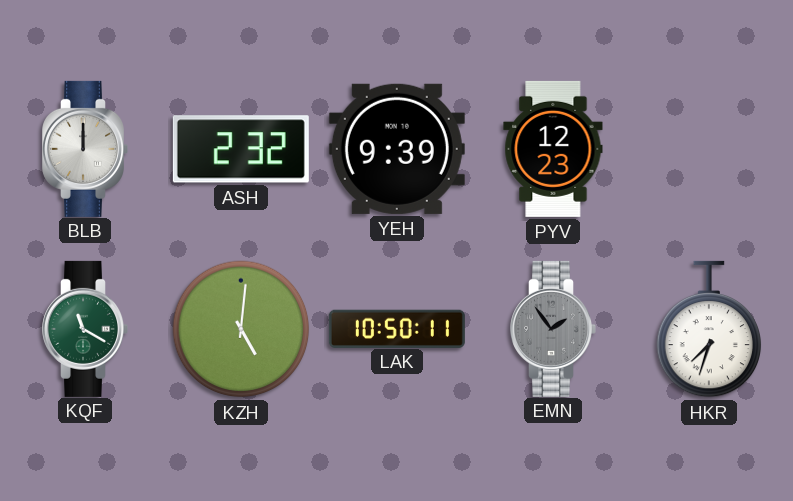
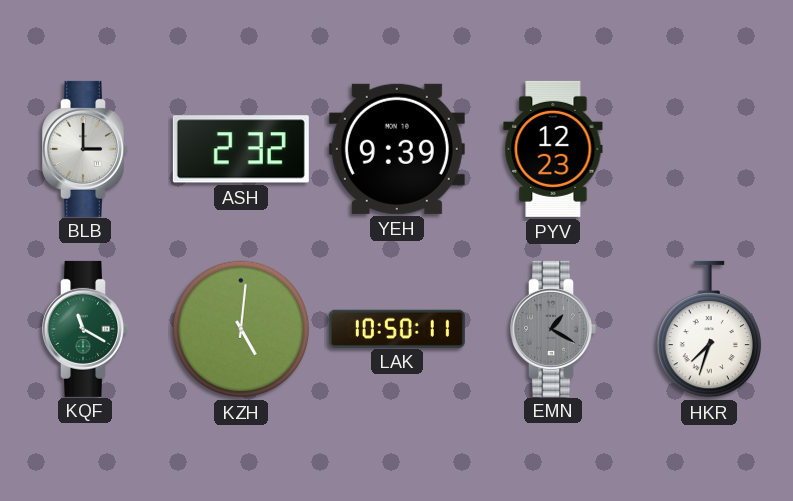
BLB: 12:00 -> 3:00 (85, 149)
EMN: 1:54 -> 1:20 (553, 329)
